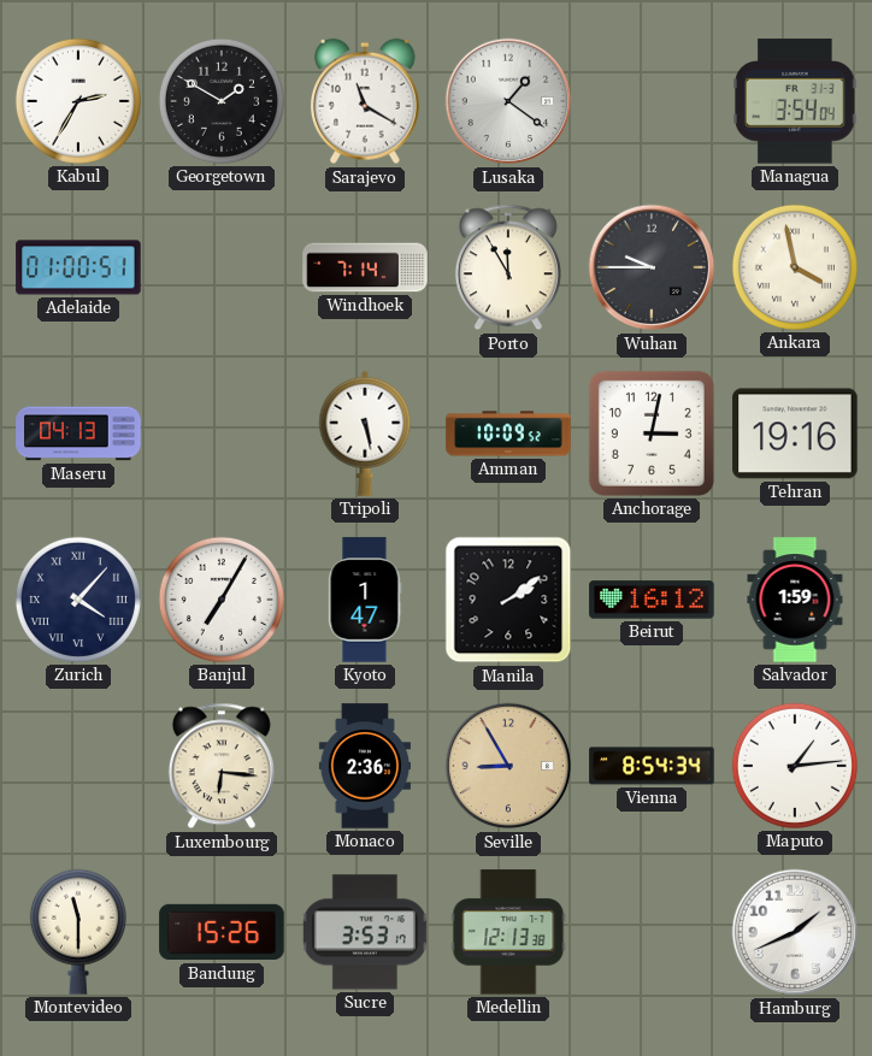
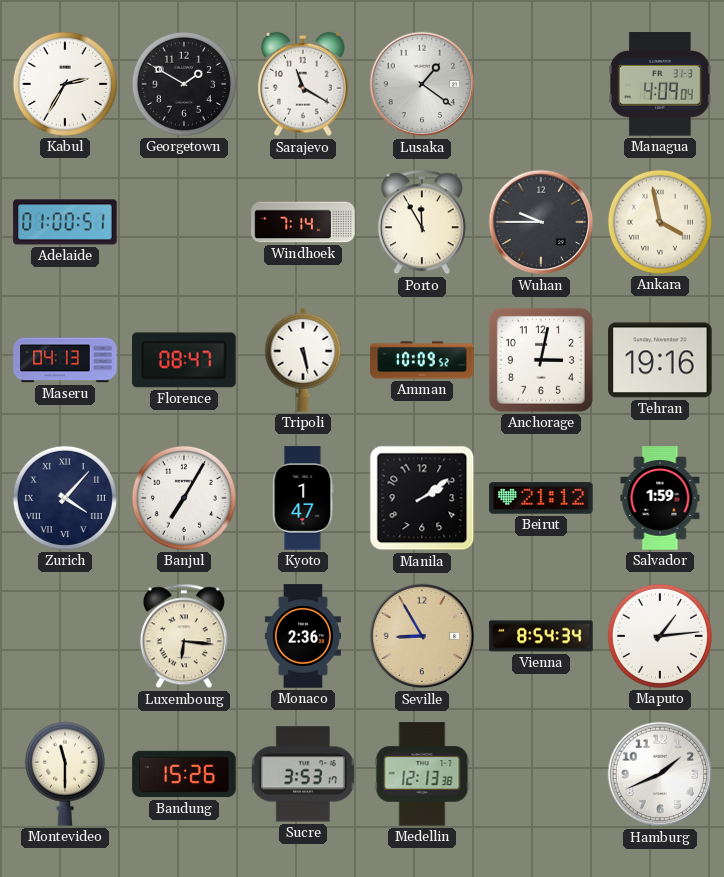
Managua: 3:54 -> 4:09 (660, 84)
Florence: none -> 08:47 (184, 360)
Beirut: 16:12 -> 21:12 (541, 498)
